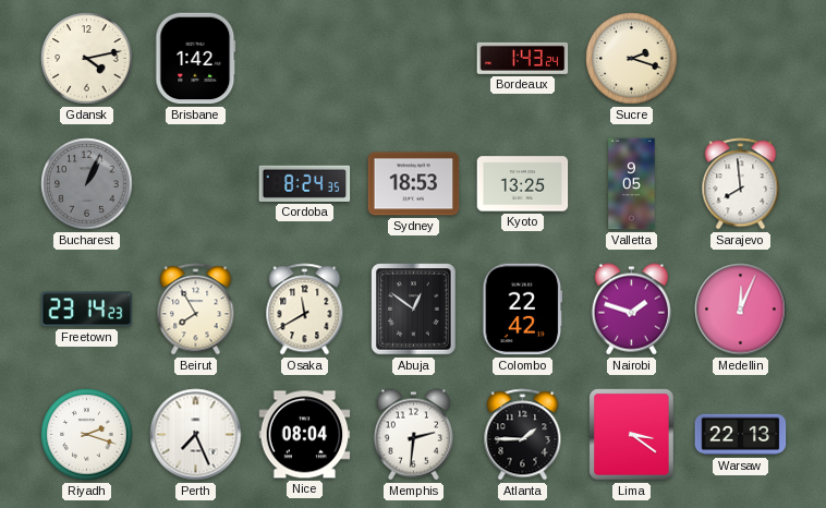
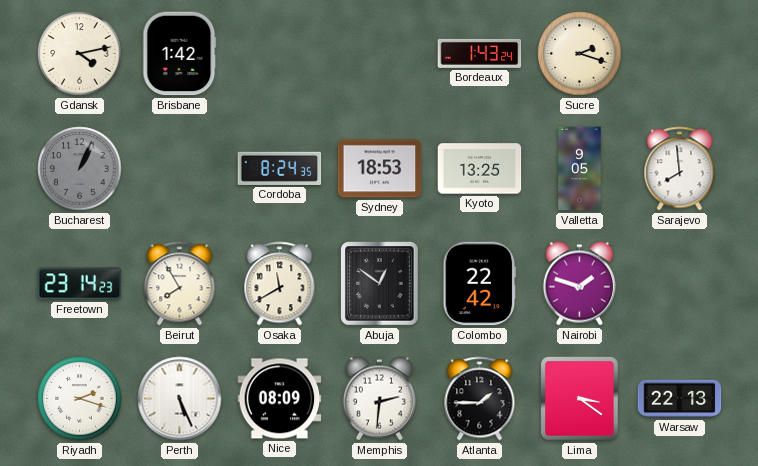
Medellin: 12:04 -> none (741, 310)
Perth: 7:26 -> 5:26 (180, 399)
Nice: 08:04 -> 08:09 (280, 399)
